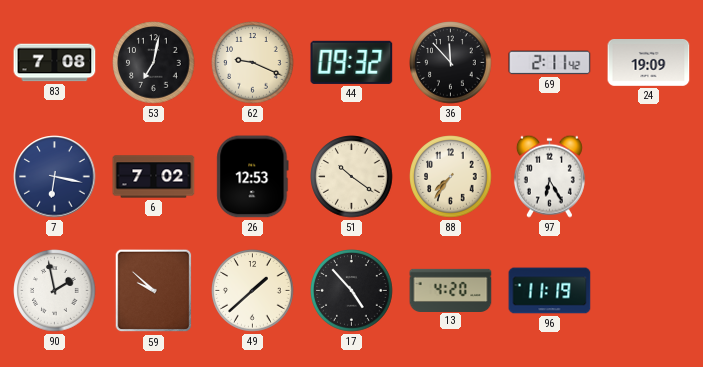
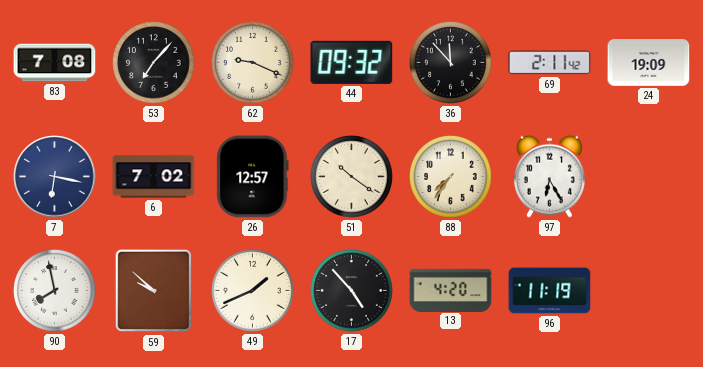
53: 7:02 -> 7:07 (154, 63)
26: 12:53 -> 12:57 (253, 177)
90: 1:58 -> 7:58 (55, 291)
49: 1:38 -> 1:41 (253, 291)
